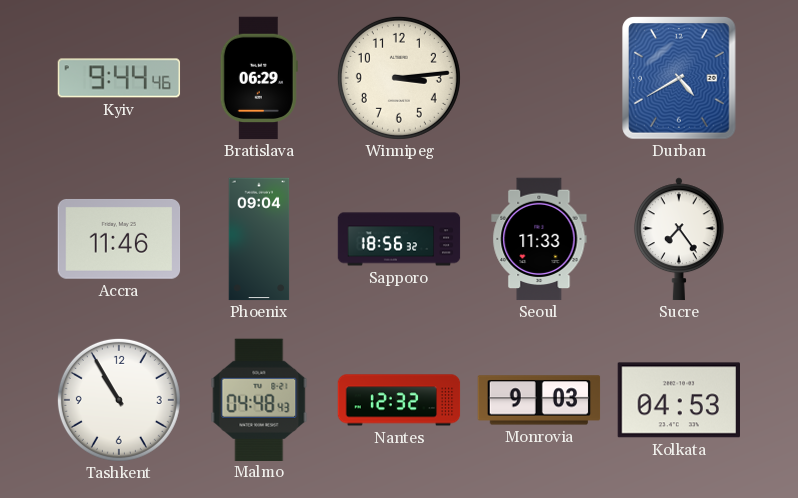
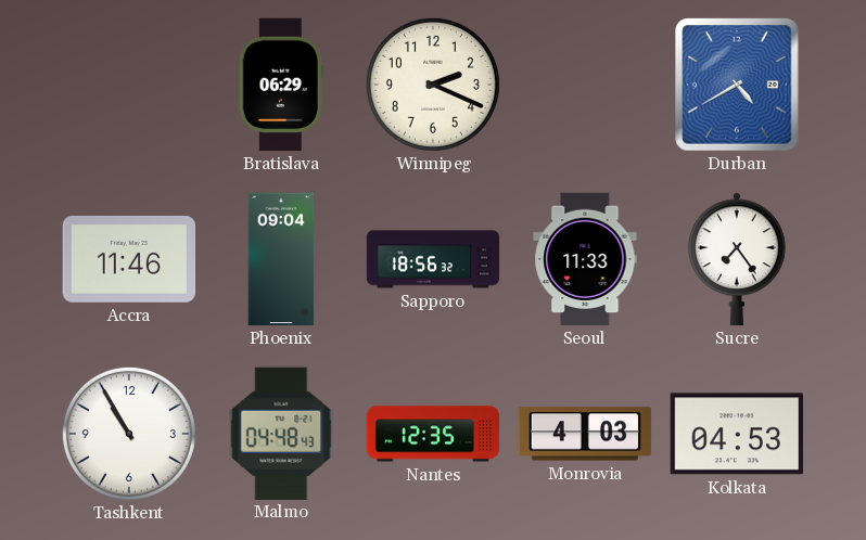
Kyiv: 9:44 -> none (119, 78)
Winnipeg: 3:14 -> 2:19 (433, 85)
Nantes: 12:32 -> 12:35 (433, 434)
Monrovia: 9:03 -> 4:03 (585, 434)
